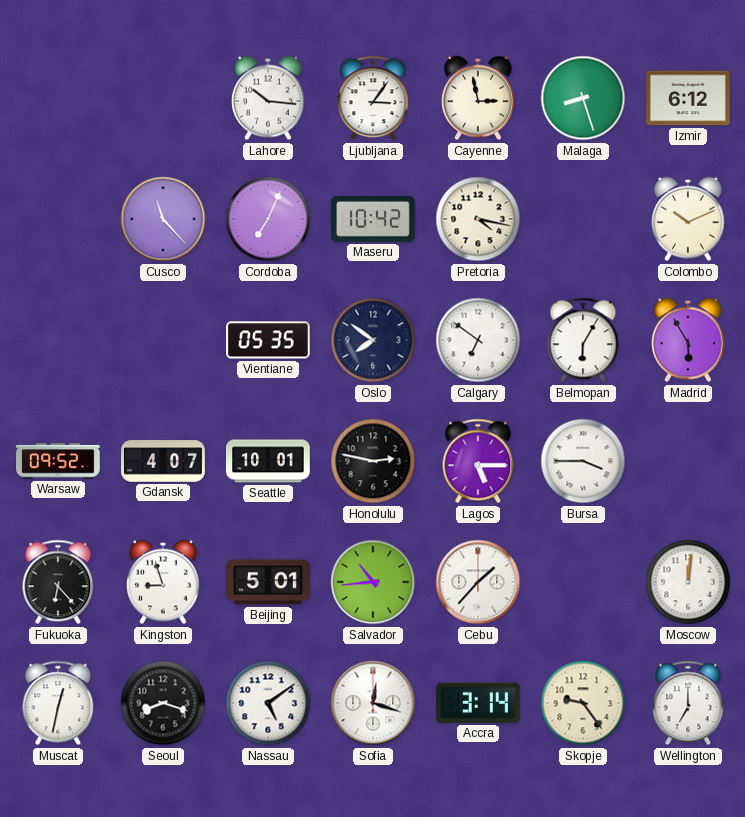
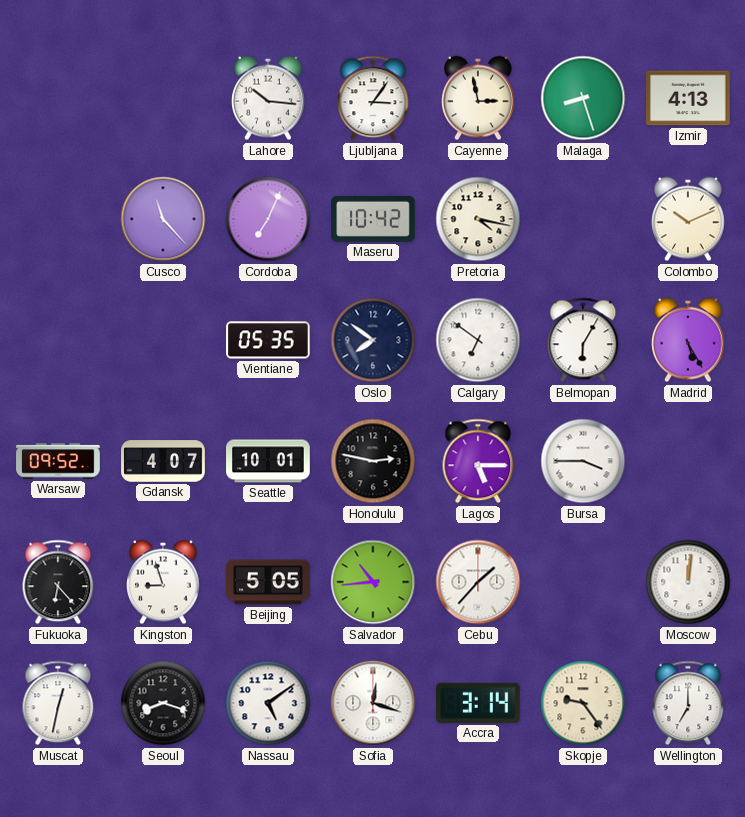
Izmir: 6:12 -> 4:13 (688, 98)
Madrid: 5:55 -> 5:25 (689, 340)
Beijing: 5:01 -> 5:05 (268, 582)
